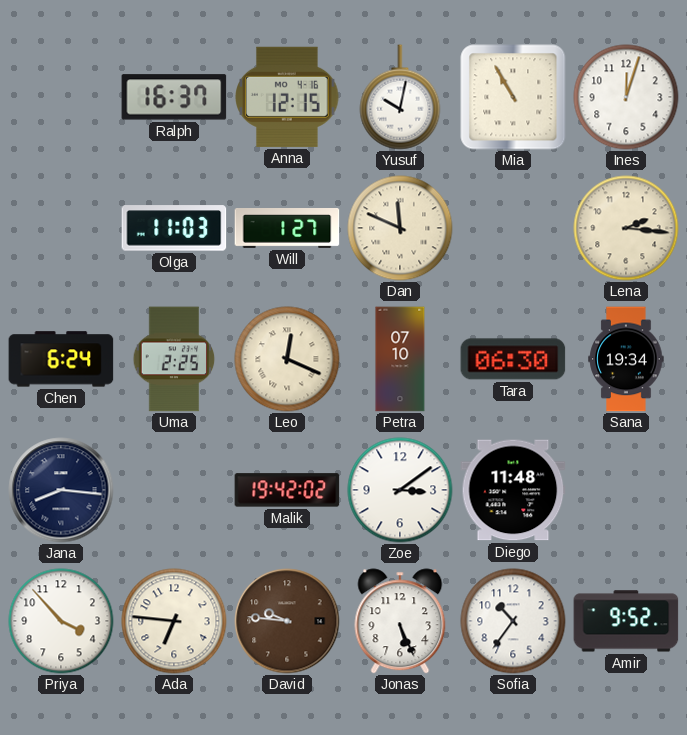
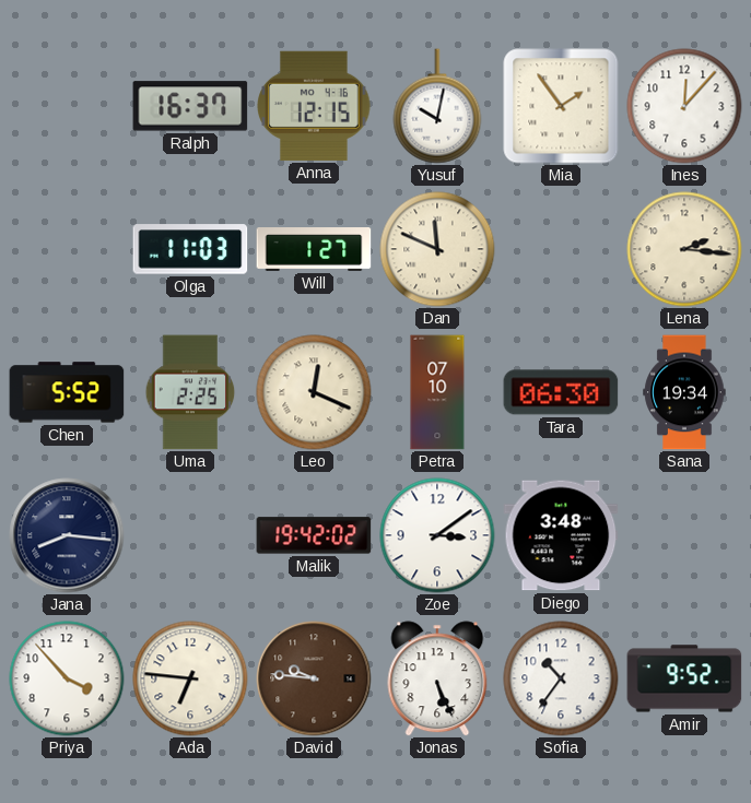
Mia: 10:55 -> 1:54 (561, 106)
Ines: 12:03 -> 12:07 (684, 106)
Chen: 6:24 -> 5:52 (67, 392)
Diego: 11:48 -> 3:48 (561, 535)
